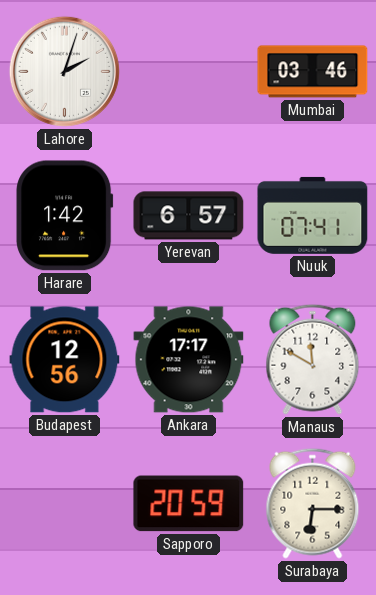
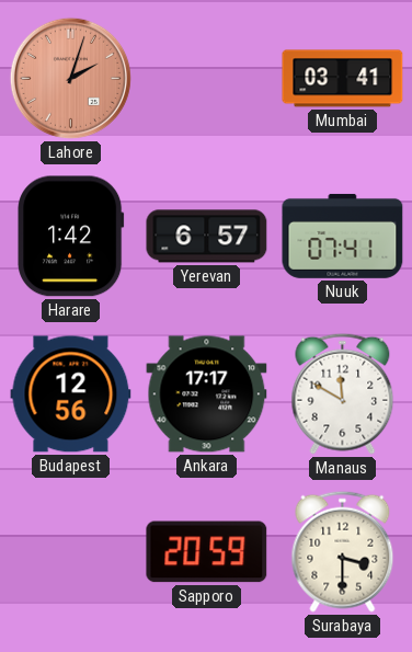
Lahore dial: white -> salmon (70, 78)
Mumbai: 03:46 -> 03:41 (343, 79)
Surabaya: 6:15 -> 3:30 (343, 551)
